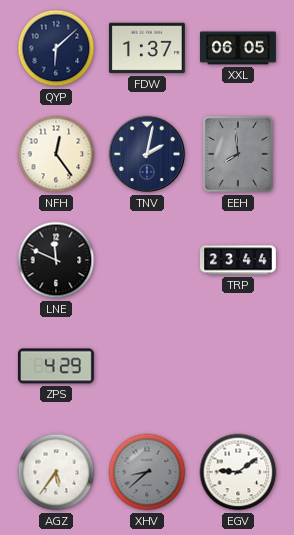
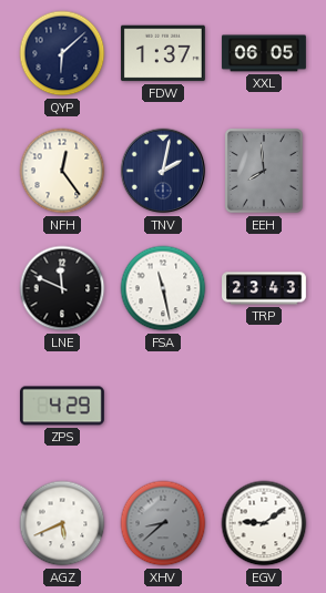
FSA: none -> 11:28 (163, 288)
TRP: 23:44 -> 23:43 (265, 288)
AGZ: 5:36 -> 5:41 (62, 523)
